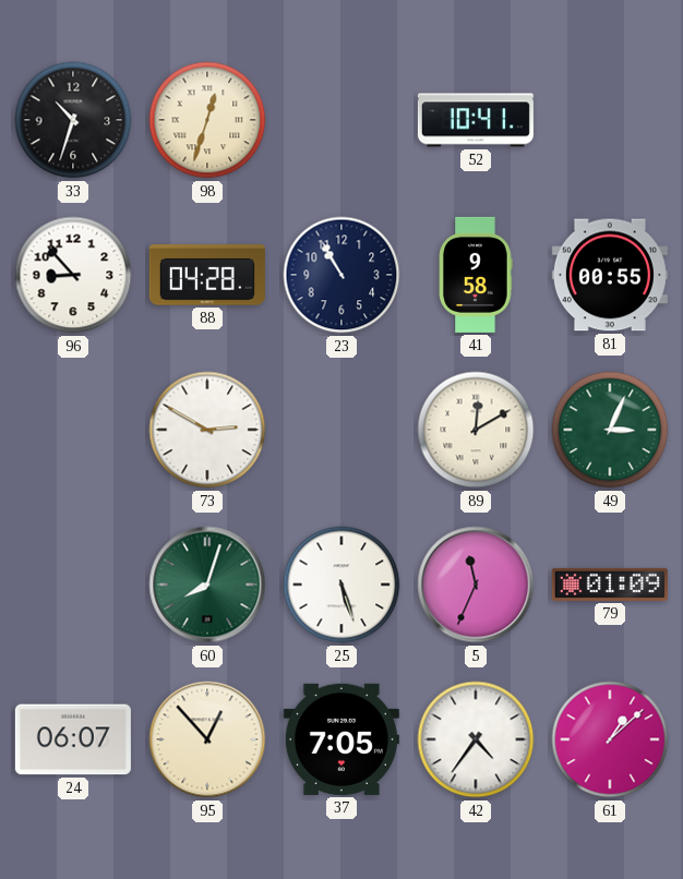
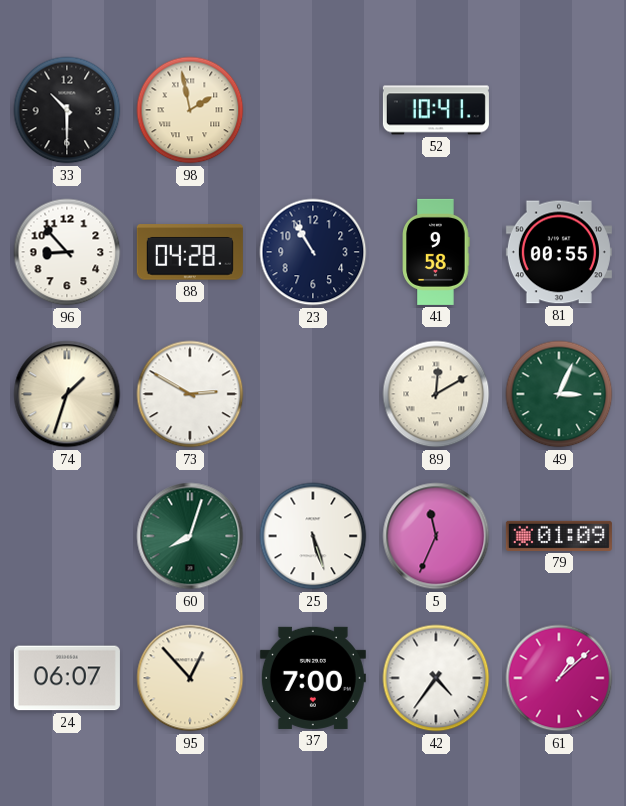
33: 10:33 -> 10:30 (67, 110)
98: 12:33 -> 1:58 (190, 110)
74: none -> 1:33 (67, 394)
37: 7:05 -> 7:00 (313, 678)
